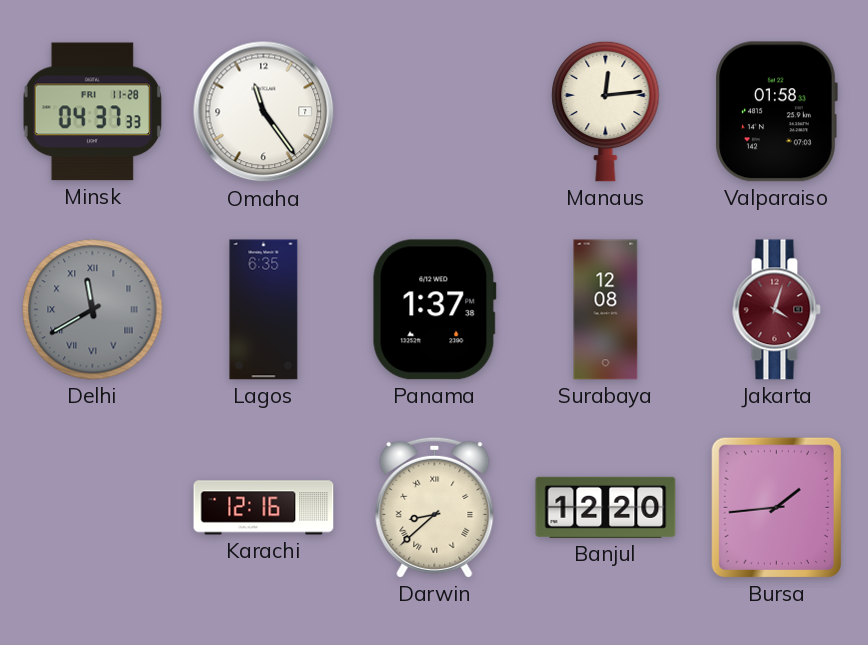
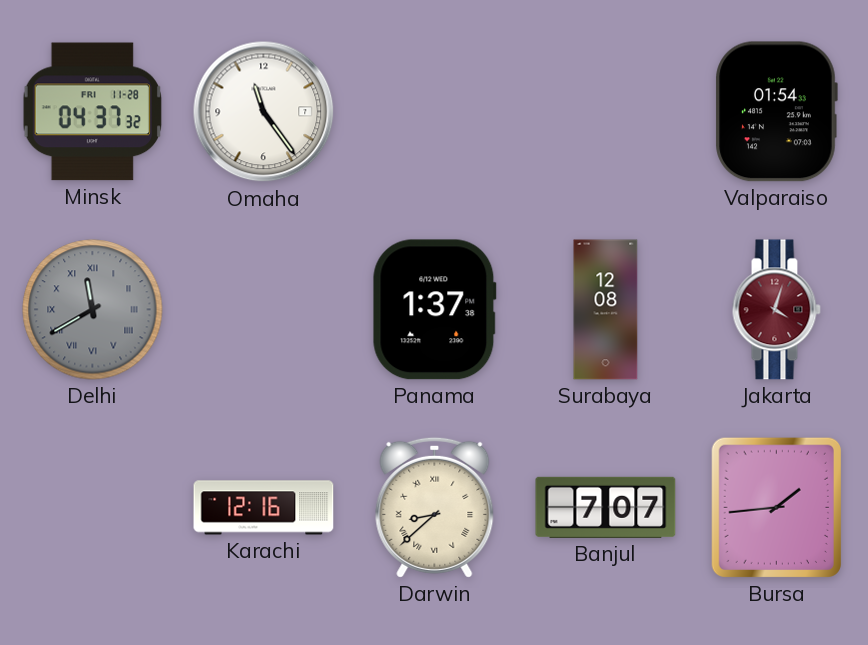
Minsk: 04:37:33 -> 04:37:32 (92, 112)
Manaus: 12:14 -> none (606, 111)
Valparaiso: 01:58 -> 01:54 (776, 112)
Lagos: 6:35 -> none (264, 310)
Banjul: 12:20 -> 7:07 (606, 507)
